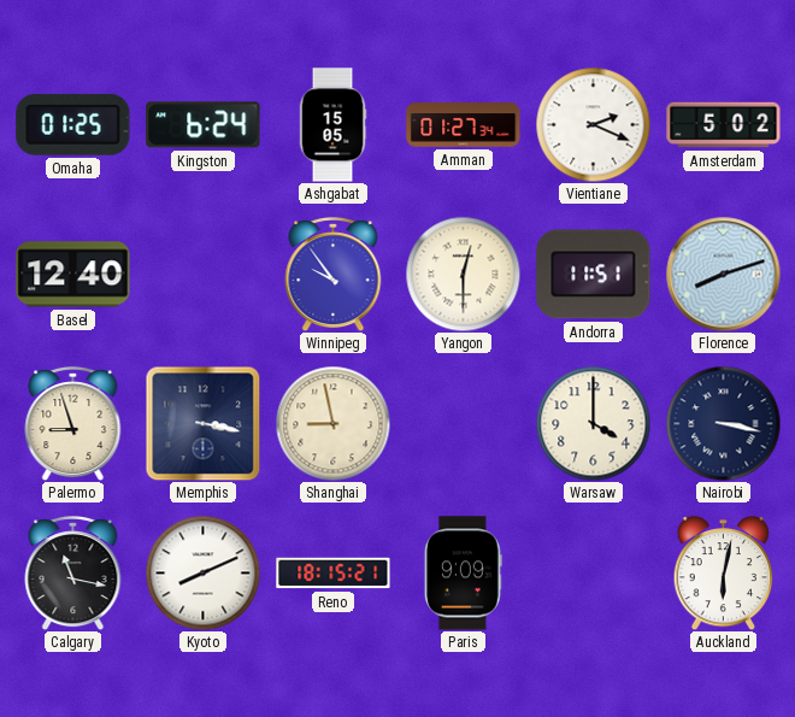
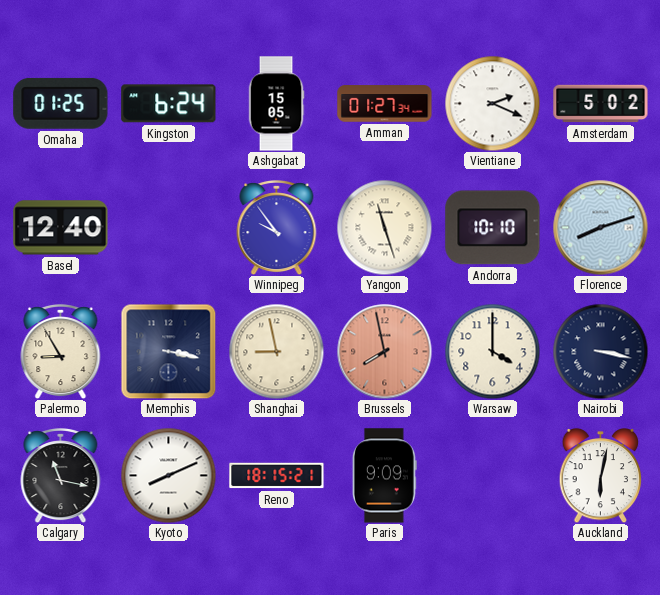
Yangon: 12:30 -> 11:27 (384, 227)
Andorra: 11:51 -> 10:10 (493, 228)
Palermo: 8:57 -> 8:55 (61, 352)
Brussels: none -> 7:58 (384, 351)
